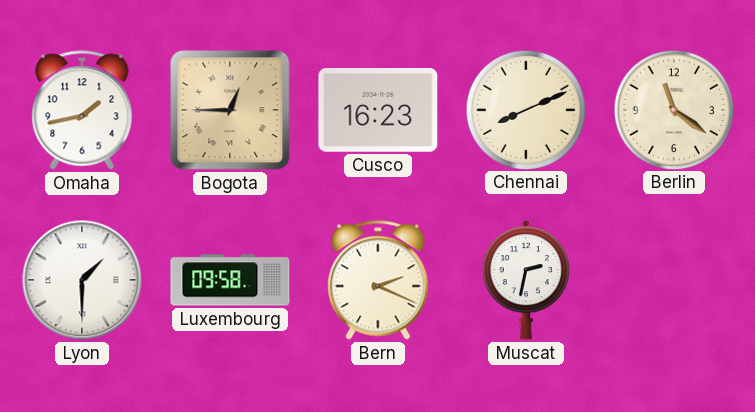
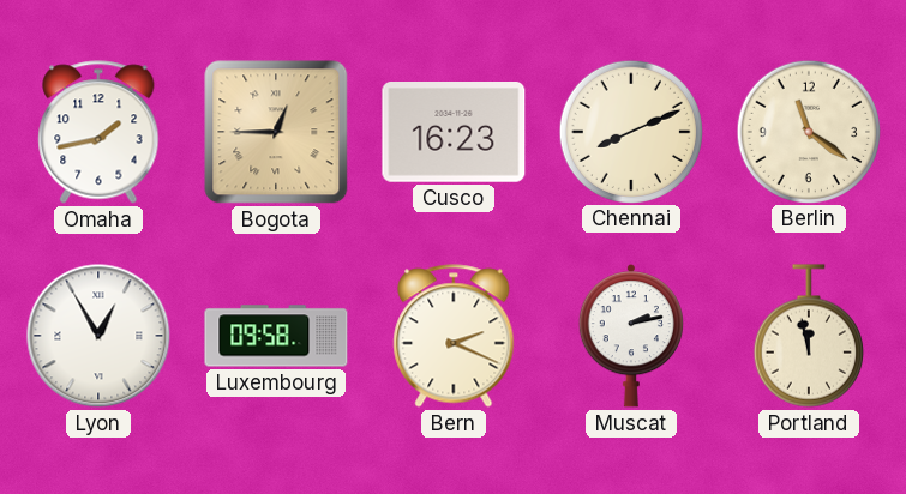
Lyon: 1:30 -> 12:55 (98, 336)
Muscat: 2:32 -> 2:13 (630, 336)
Portland: none -> 11:58 (809, 336)
